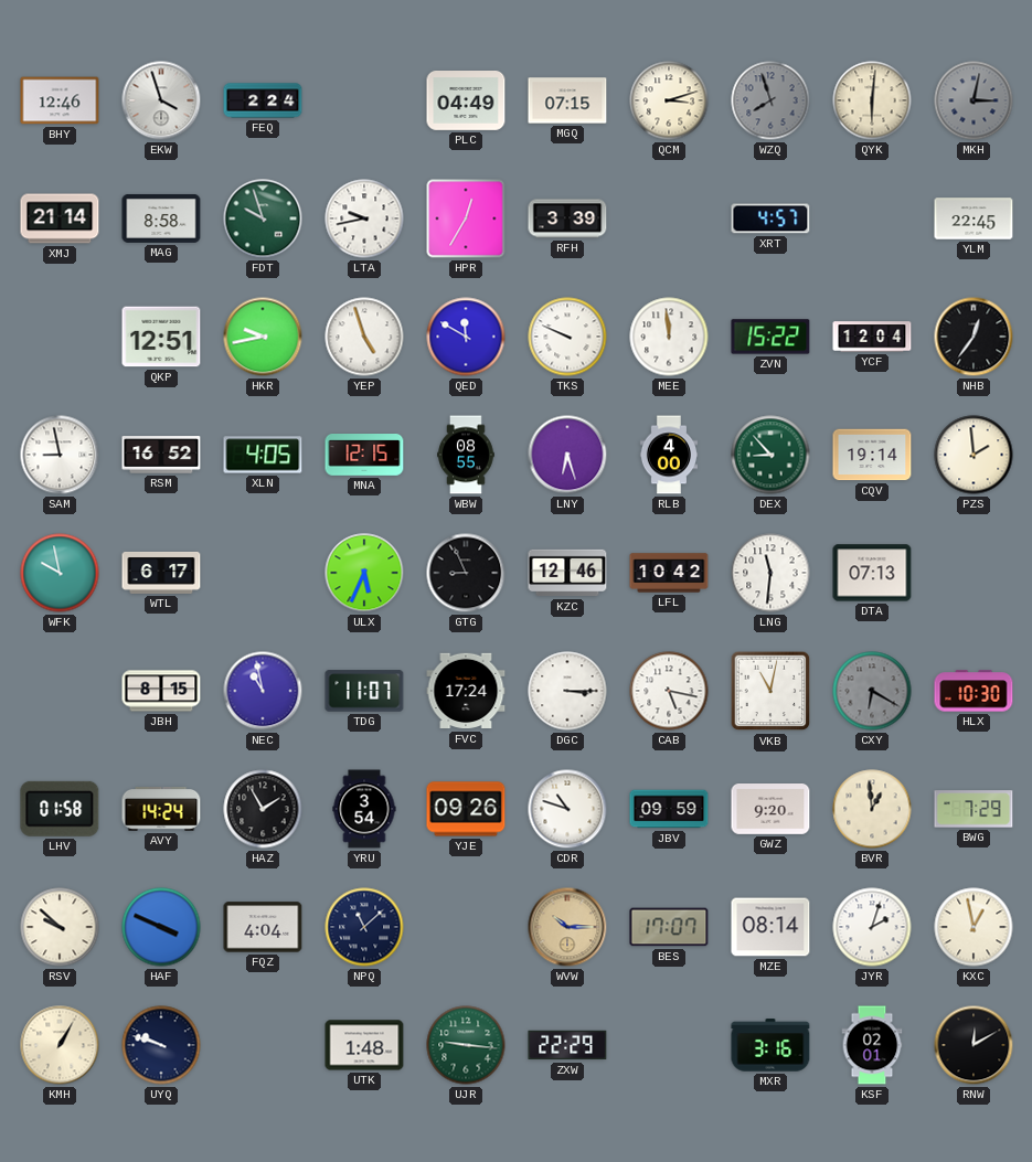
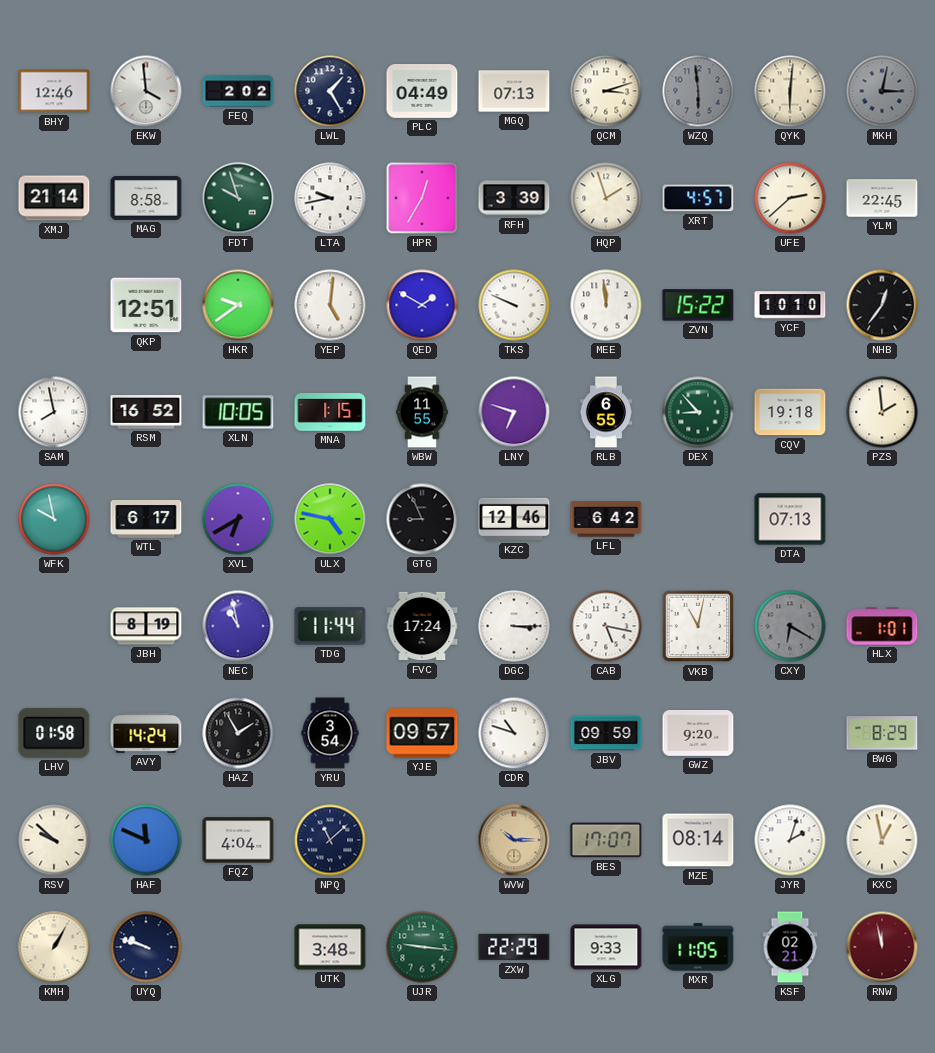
EKW: 3:57 -> 3:59 (146, 91)
FEQ: 2:24 -> 2:02 (238, 91)
LWL: none -> 1:25 (330, 91)
MGQ: 07:15 -> 07:13 (514, 91)
WZQ: 7:57 -> 5:59 (698, 91)
HQP: none -> 1:57 (606, 198)
UFE: none -> 2:38 (790, 198)
HKR: 9:43 -> 9:39 (238, 305)
YEP: 4:57 -> 5:01 (330, 305)
QED: 11:50 -> 1:50 (422, 305)
YCF: 12:04 -> 10:10 (790, 305)
SAM: 8:58 -> 7:58 (54, 412)
XLN: 4:05 -> 10:05 (238, 412)
MNA: 12:15 -> 1:15 (330, 413)
WBW: 08:55 -> 11:55 (422, 412)
LNY: 6:27 -> 6:48 (514, 412)
RLB: 4:00 -> 6:55 (606, 412)
CQV: 19:14 -> 19:18 (790, 412)
XVL: none -> 6:40 (238, 519)
ULX: 5:34 -> 4:47 (330, 519)
LFL: 10:42 -> 6:42 (606, 519)
LNG: 11:31 -> none (770, 573)
JBH: 8:15 -> 8:19 (146, 626)
TDG: 11:07 -> 11:44 (330, 626)
HLX: 10:30 -> 1:01 (882, 626)
YJE: 09:26 -> 09:57 (422, 733)
BVR: 12:59 -> none (872, 809)
BWG: 7:29 -> 8:29 (882, 733)
HAF: 3:49 -> 11:49 (146, 840)
UTK: 1:48 -> 3:48 (330, 947)
XLG: none -> 9:33 (606, 947)
MXR: 3:16 -> 11:05 (698, 947)
KSF: 02:01 -> 02:21 (790, 947)
RNW: 12:10 -> 11:58 (882, 947)
RNW dial: black -> burgundy (882, 947)
